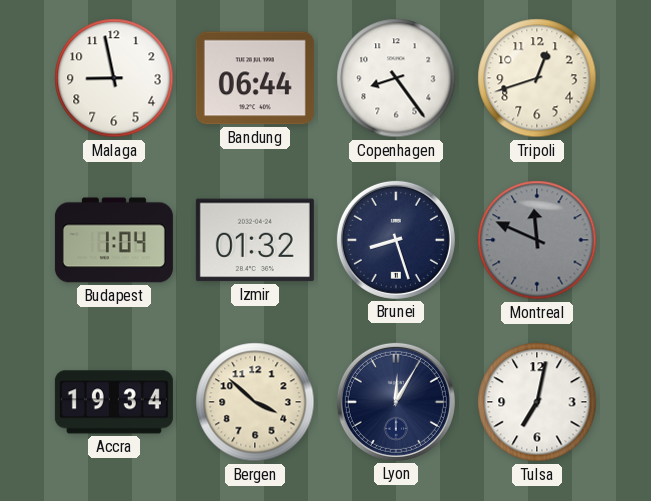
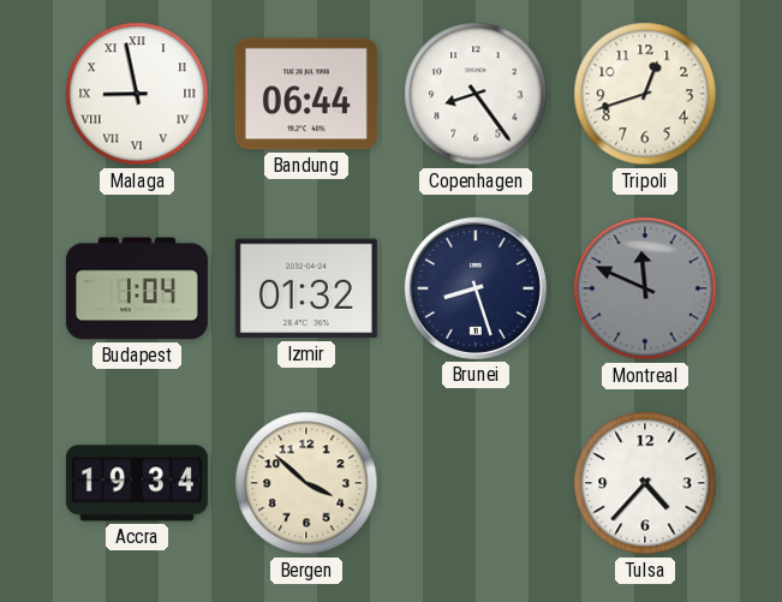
Malaga numerals: Arabic -> Roman (137, 94)
Lyon: 12:05 -> none (396, 402)
Tulsa: 7:02 -> 4:37 (645, 483)
